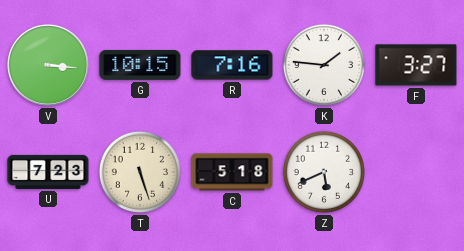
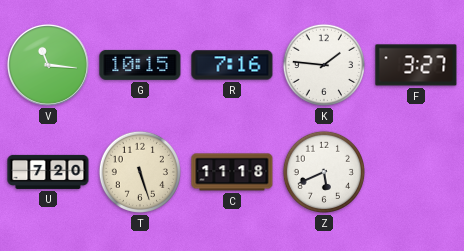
V: 3:16 -> 11:16 (48, 65)
U: 7:23 -> 7:20 (48, 172)
C: 5:18 -> 11:18 (232, 172)
